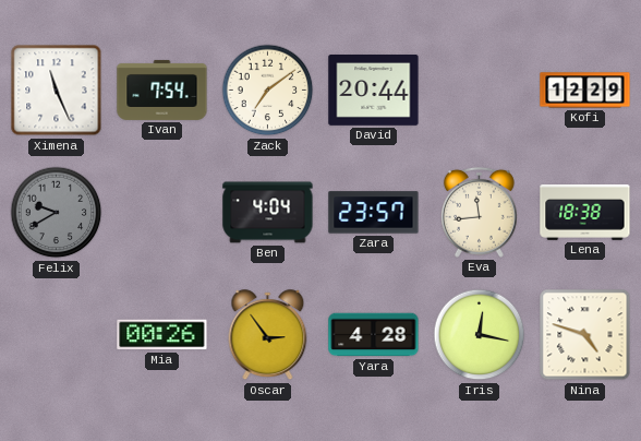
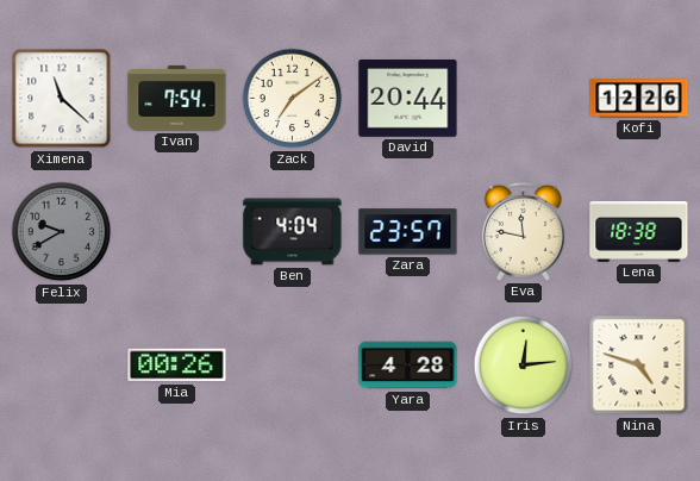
Ximena: 11:26 -> 11:22 (62, 99)
Kofi: 12:29 -> 12:26 (639, 99)
Eva: 11:44 -> 11:47 (523, 231)
Oscar: 2:54 -> none (268, 335)
Iris: 12:17 -> 12:14 (524, 366)
